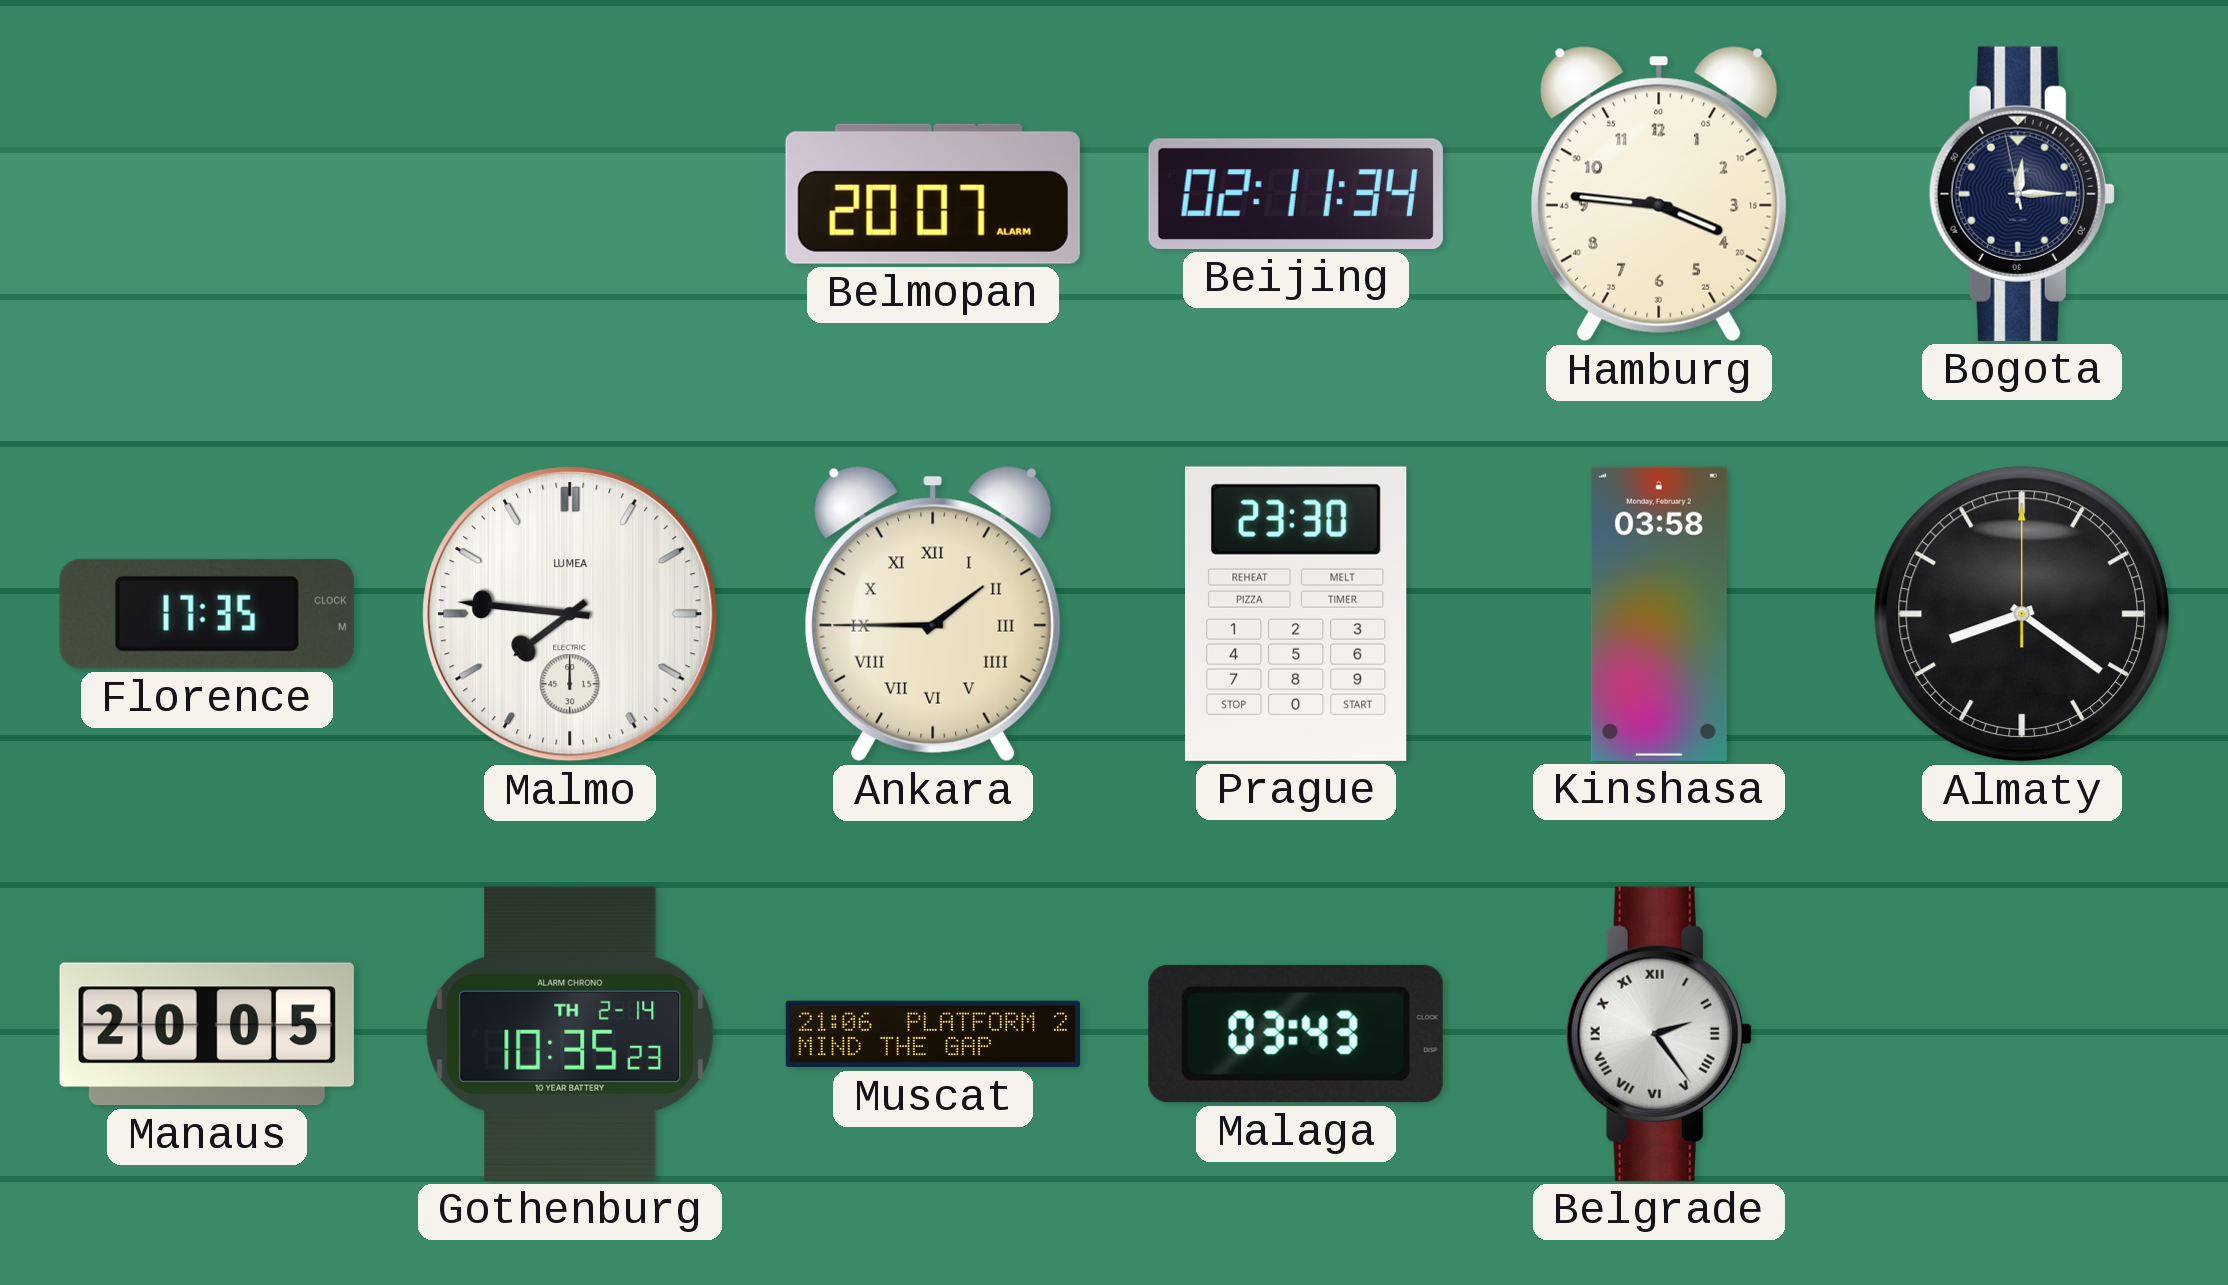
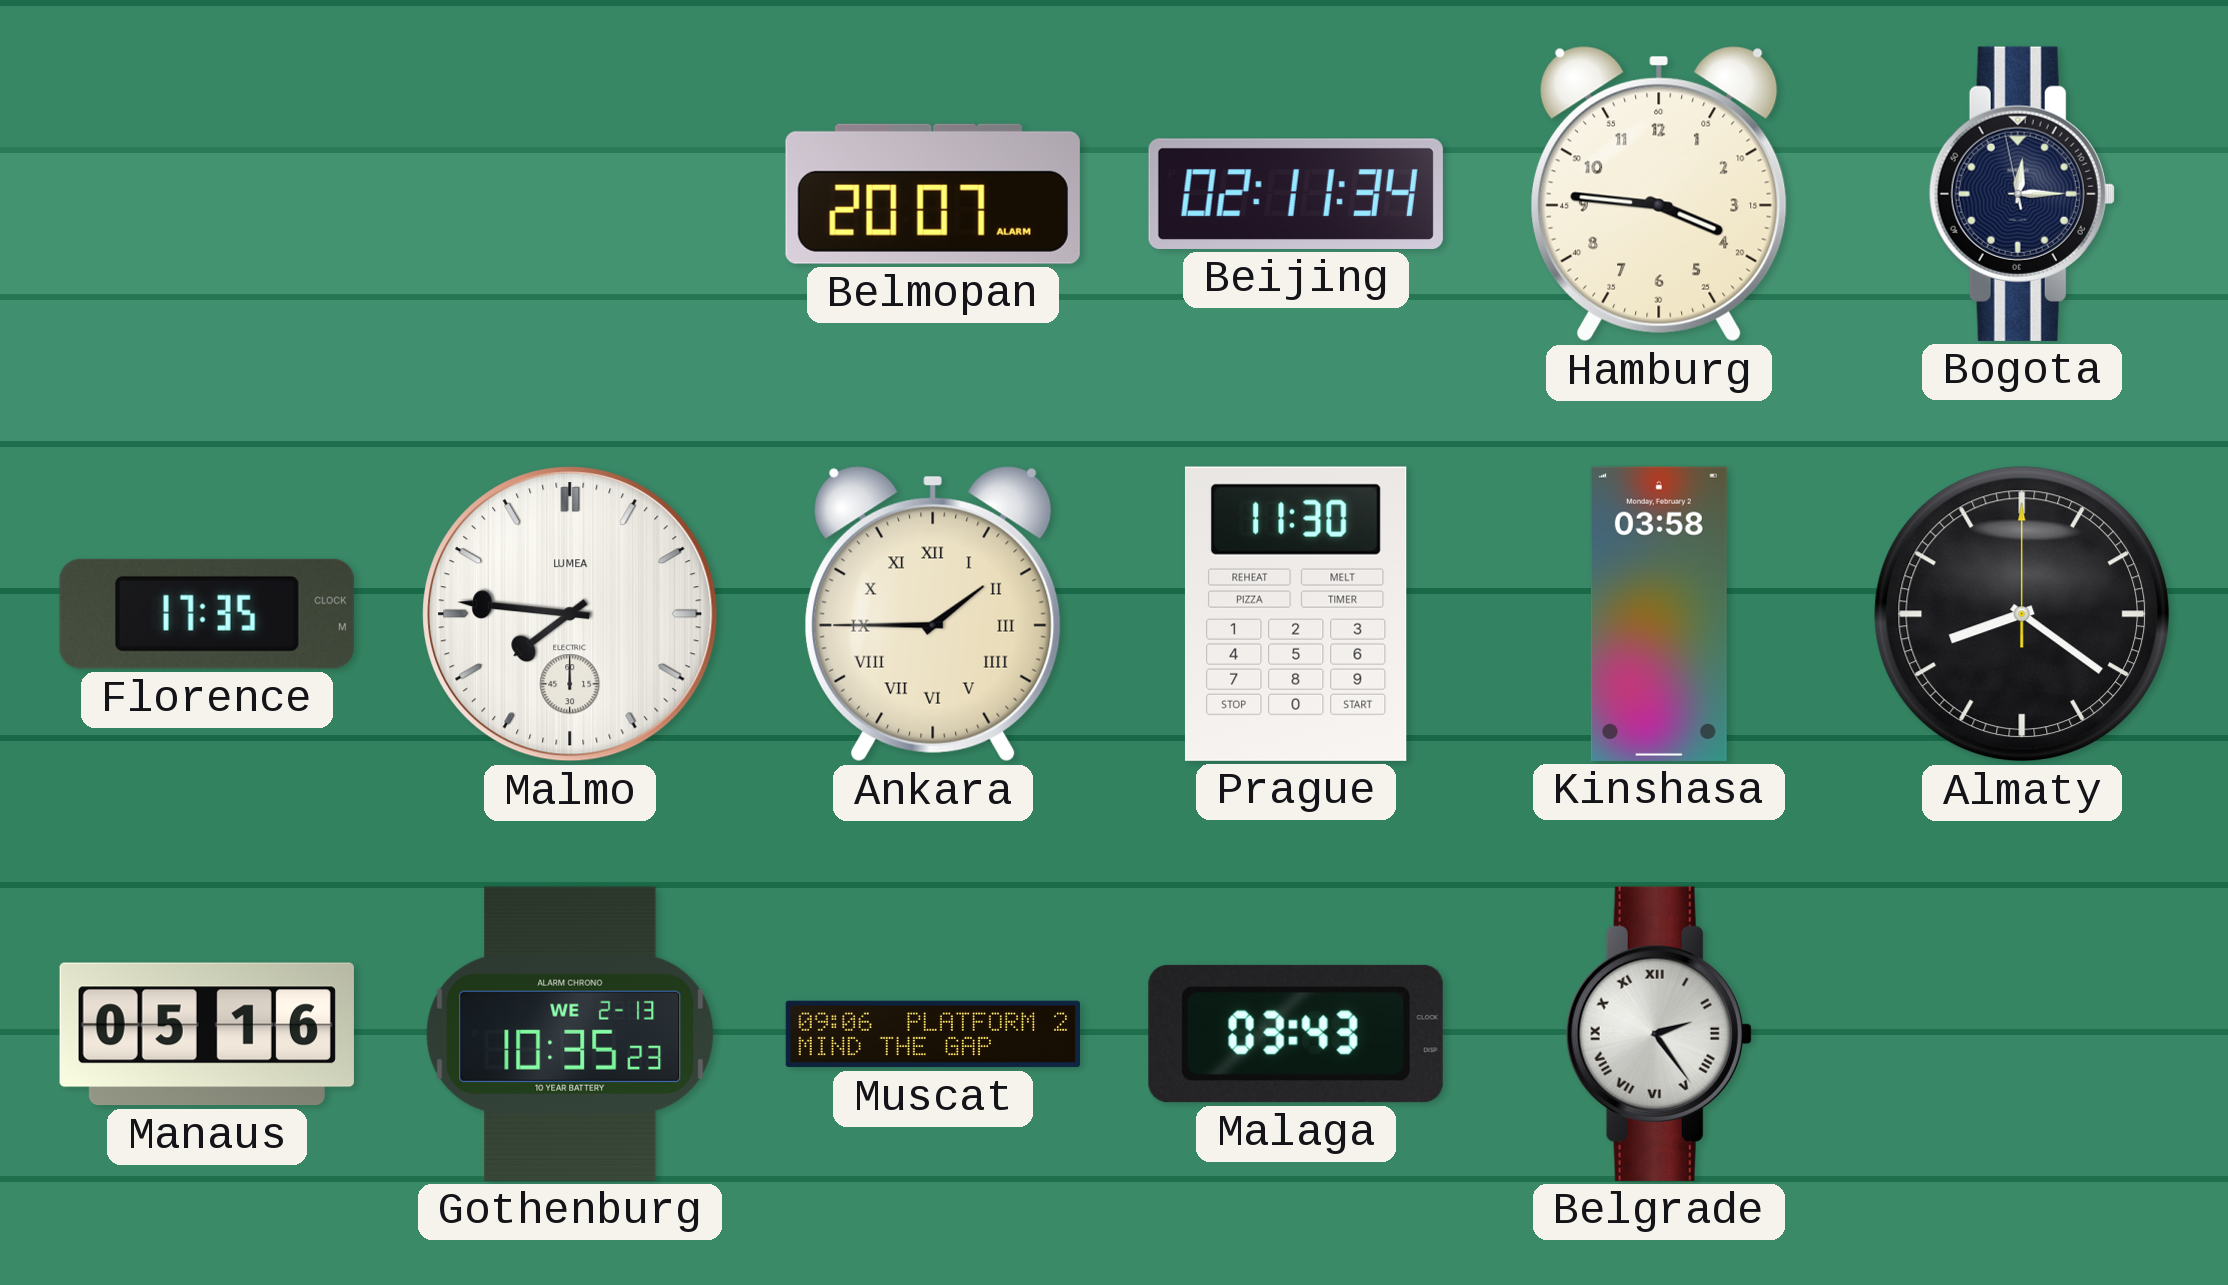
Prague: 23:30 -> 11:30 (1296, 614)
Manaus: 20:05 -> 05:16 (207, 1034)
Gothenburg date: TH 2-14 -> WE 2-13 (570, 1034)
Muscat: 21:06 -> 09:06 (933, 1034)
